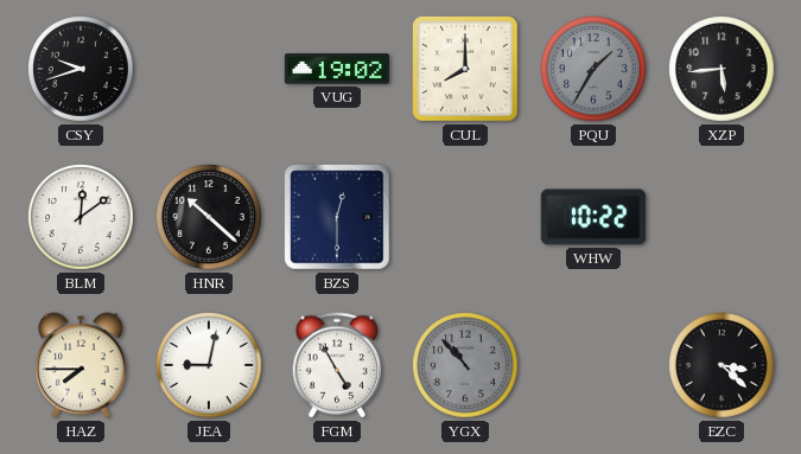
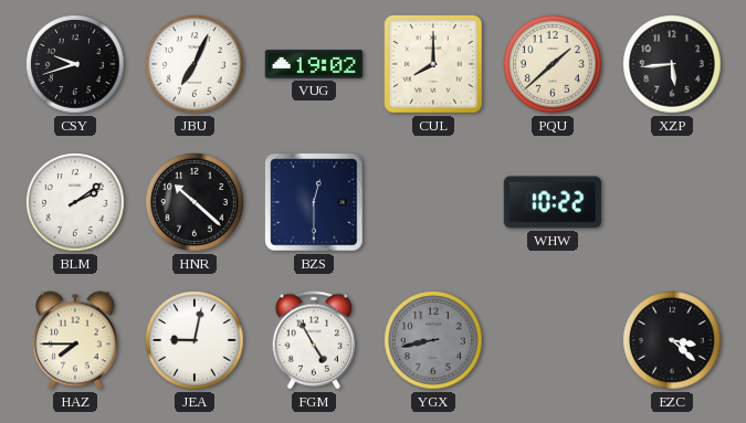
JBU: none -> 7:04 (195, 64)
PQU: 1:35 -> 1:38 (553, 64)
PQU dial: grey -> cream (553, 64)
BLM: 12:09 -> 2:09 (75, 202)
YGX: 10:53 -> 8:43 (433, 340)
